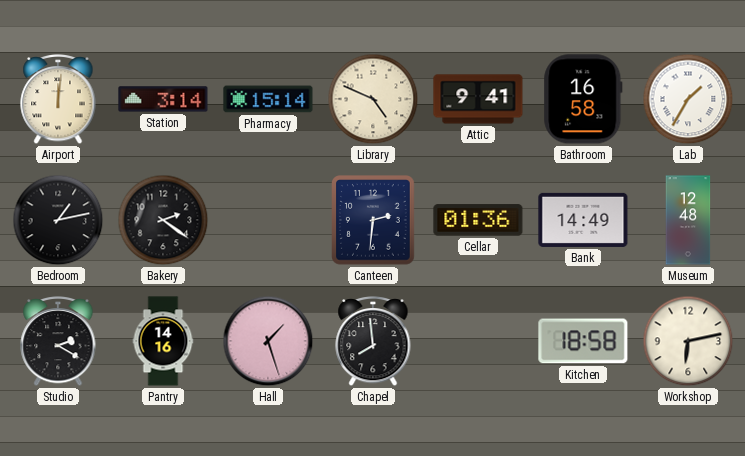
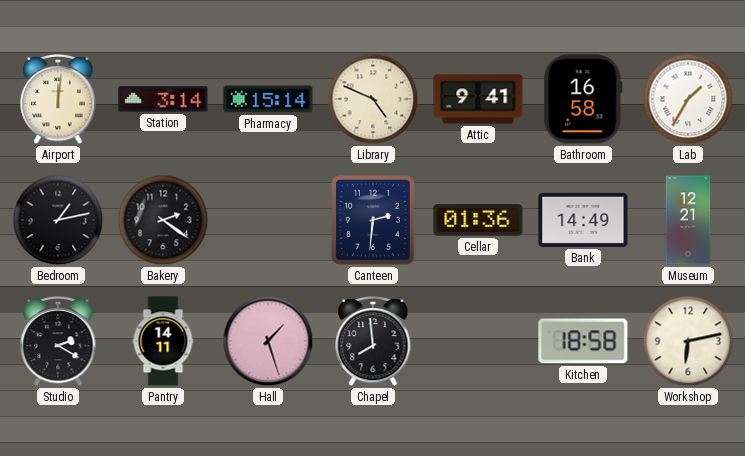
Museum: 12:48 -> 12:21 (688, 220)
Pantry: 14:16 -> 14:11 (163, 341)
